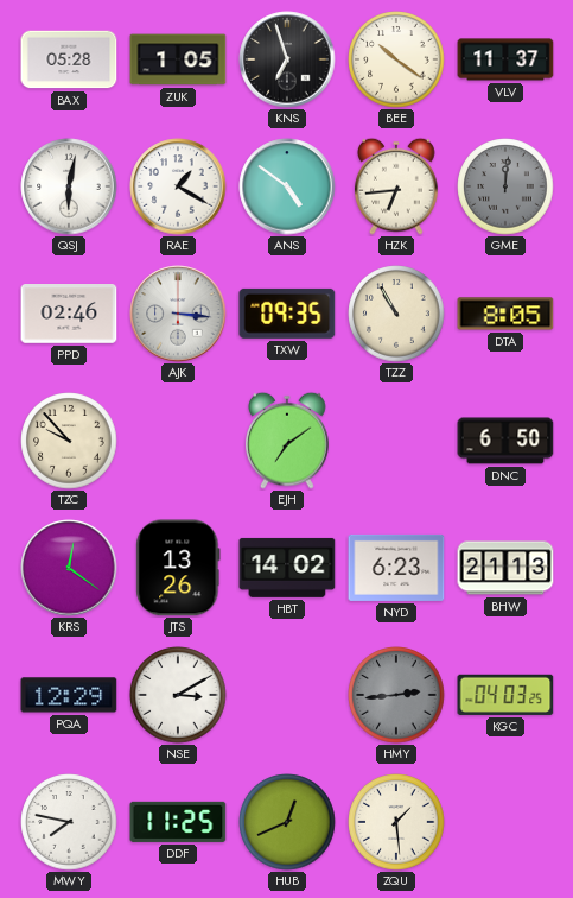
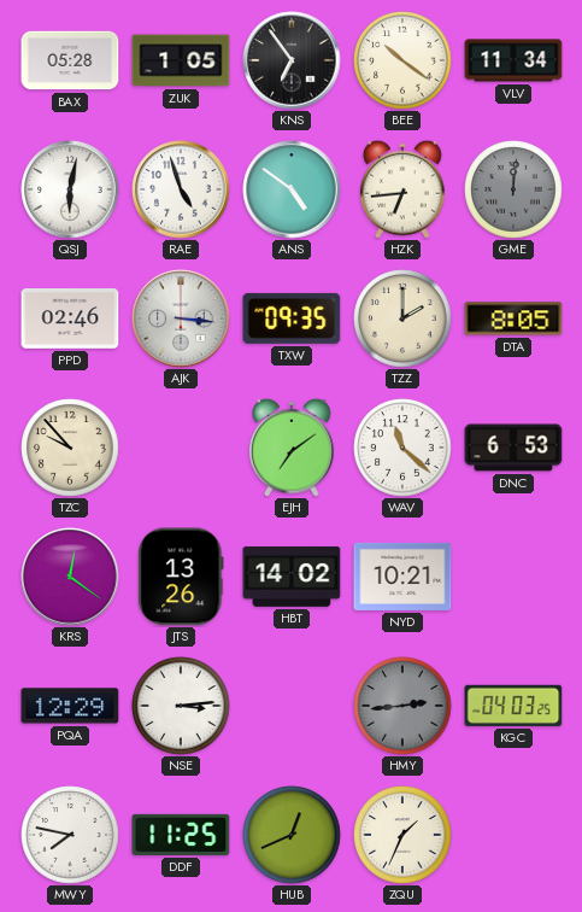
KNS: 6:57 -> 6:54 (292, 60)
VLV: 11:37 -> 11:34 (513, 60)
RAE: 1:20 -> 4:57 (181, 189)
TZZ: 10:55 -> 2:00 (402, 318)
WAV: none -> 11:22 (402, 448)
DNC: 6:50 -> 6:53 (513, 448)
NYD: 6:23 -> 10:21 (402, 577)
BHW: 21:13 -> none (505, 568)
NSE: 3:10 -> 3:14 (181, 706)
ZQU: 1:29 -> 1:34 (402, 835)
